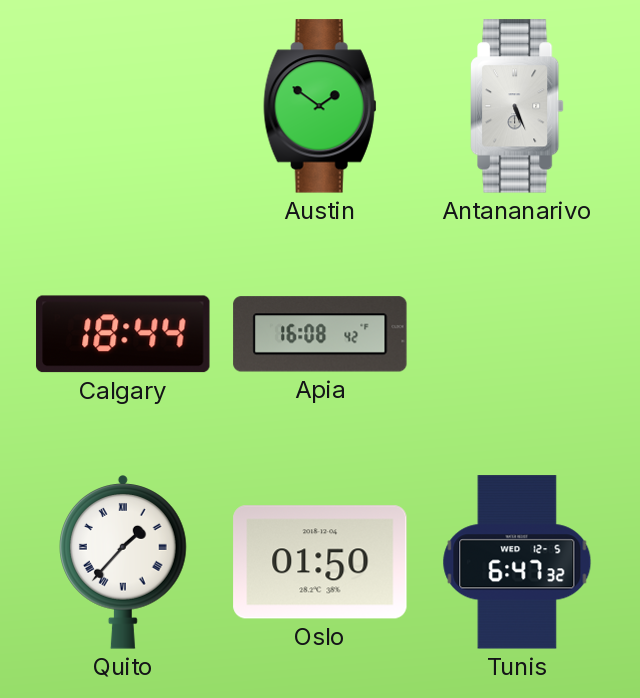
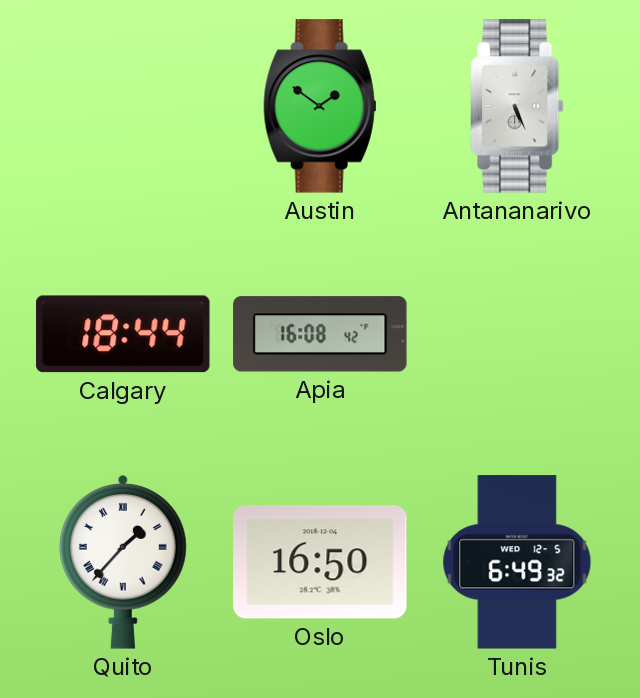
Oslo: 01:50 -> 16:50 (320, 562)
Tunis: 6:47 -> 6:49 (517, 562)
